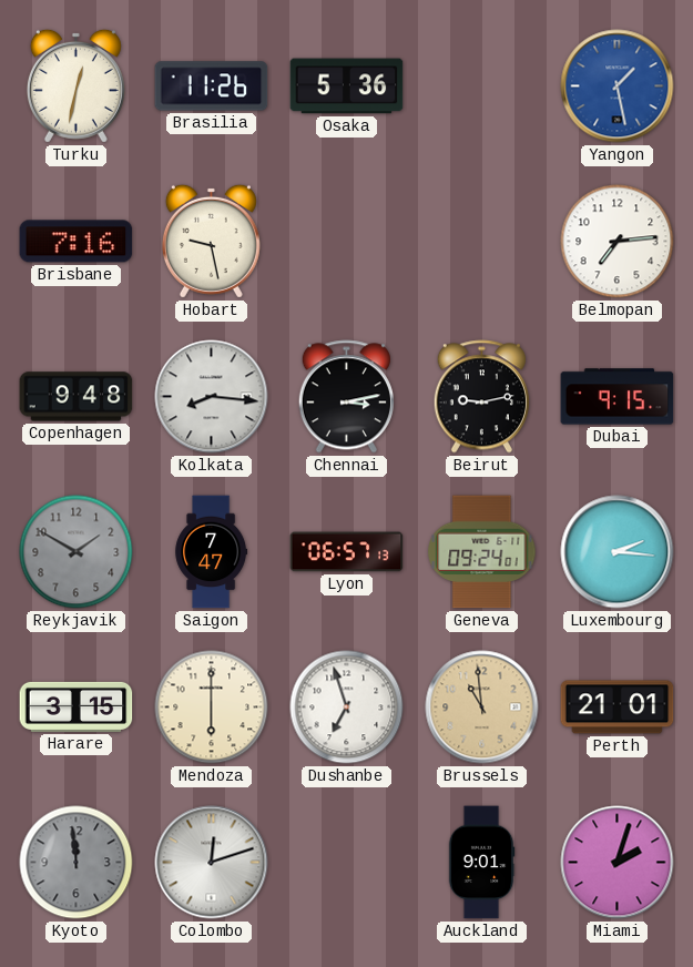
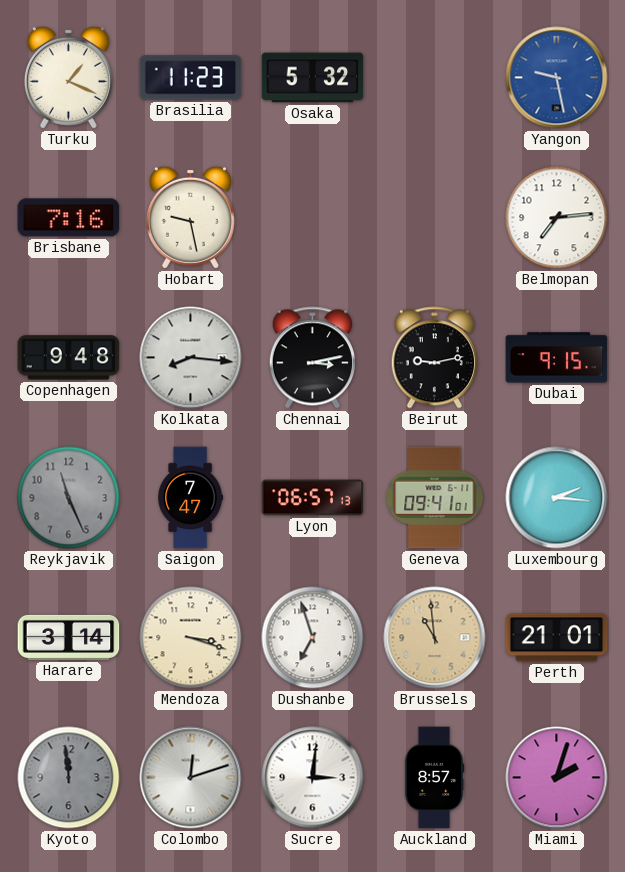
Turku: 12:32 -> 1:19 (68, 77)
Brasilia: 11:26 -> 11:23 (191, 78)
Osaka: 5:36 -> 5:32 (313, 78)
Yangon: 1:28 -> 9:28 (557, 78)
Reykjavik: 1:50 -> 11:26 (69, 498)
Geneva: 09:24 -> 09:41 (435, 498)
Harare: 3:15 -> 3:14 (69, 637)
Mendoza: 6:00 -> 3:18 (191, 638)
Sucre: none -> 3:01 (313, 778)
Auckland: 9:01 -> 8:57 (434, 778)
